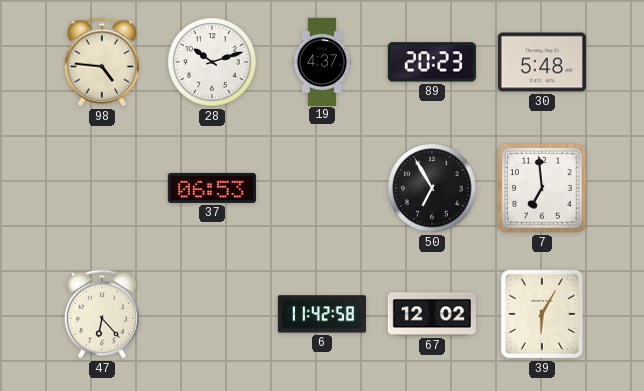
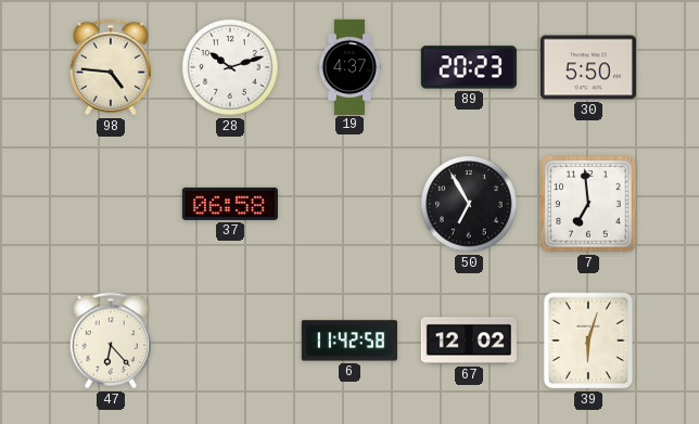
30: 5:48 -> 5:50 (588, 67)
37: 06:53 -> 06:58 (230, 204)
39: 6:05 -> 6:03 (588, 341)
